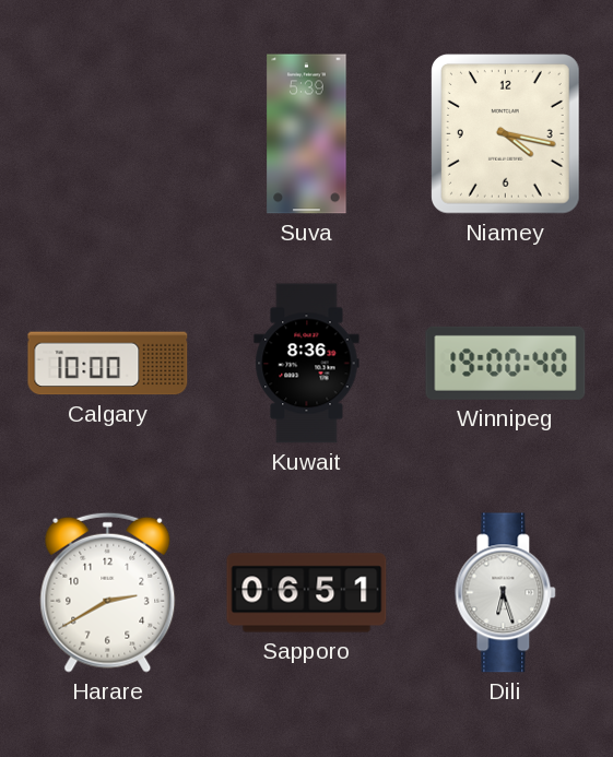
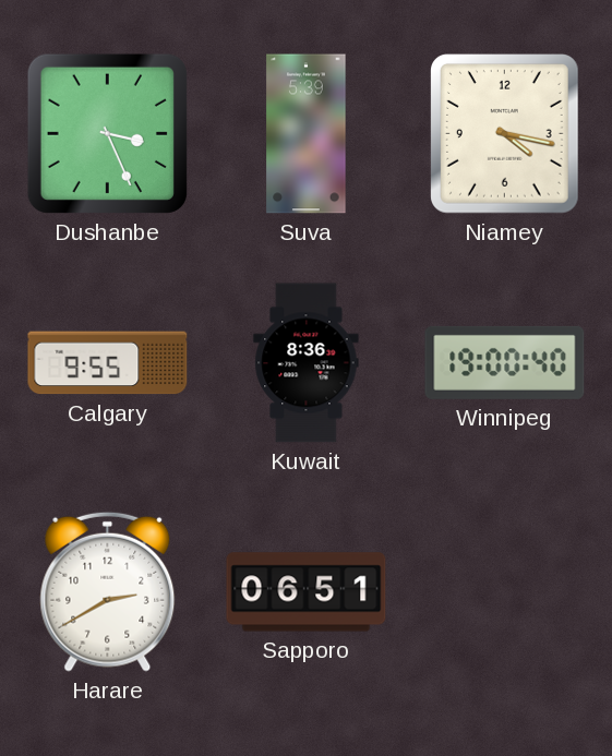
Dushanbe: none -> 3:26 (107, 133)
Calgary: 10:00 -> 9:55 (108, 363)
Dili: 6:27 -> none (506, 593)
